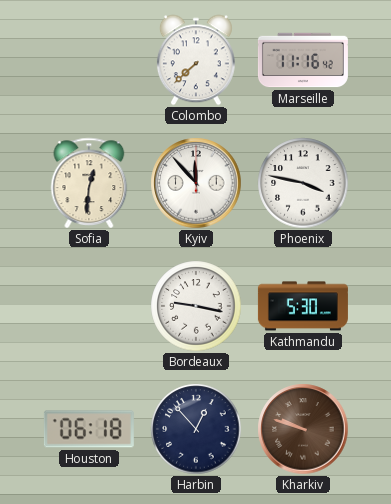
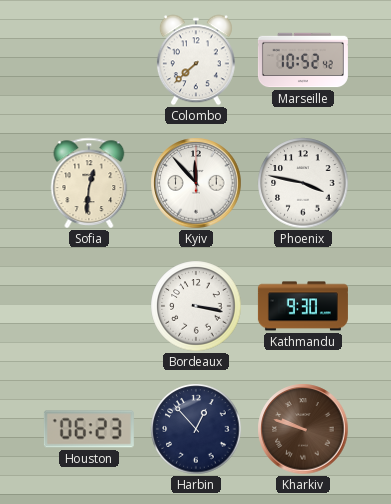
Marseille: 11:16 -> 10:52 (303, 60)
Bordeaux: 9:17 -> 3:17 (196, 306)
Kathmandu: 5:30 -> 9:30 (303, 306)
Houston: 06:18 -> 06:23 (89, 429)
